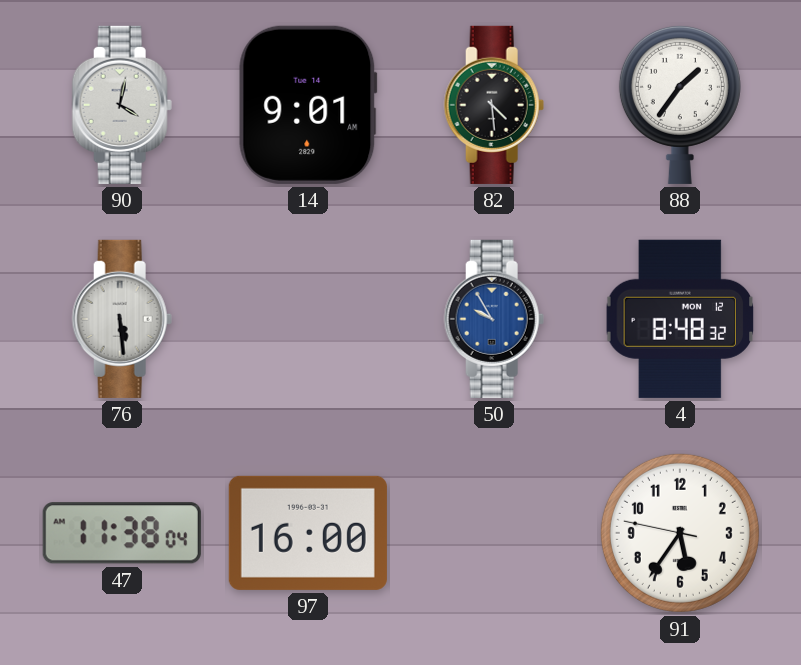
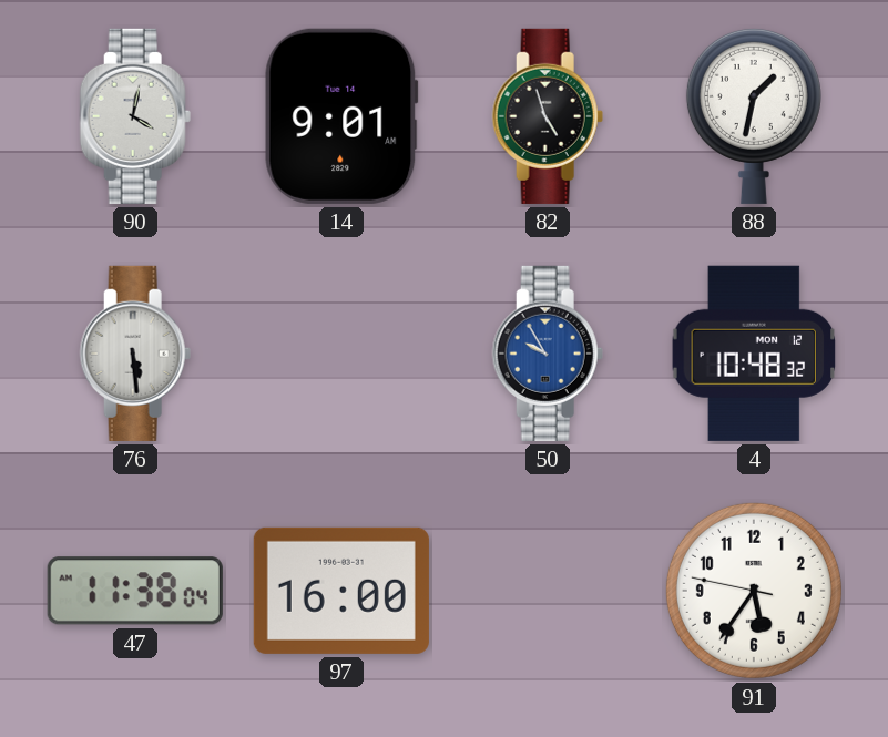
82: 4:29 -> 4:57 (548, 116)
88: 1:36 -> 1:32 (754, 115)
4: 8:48 -> 10:48 (754, 354)
